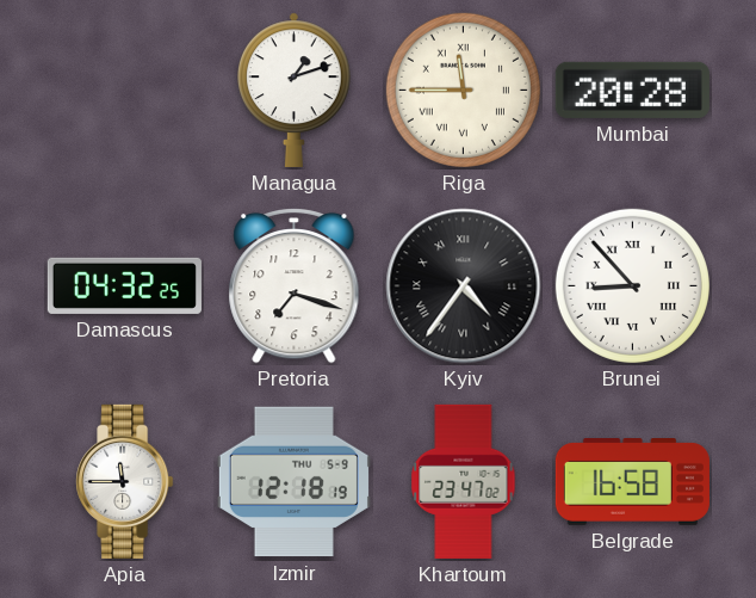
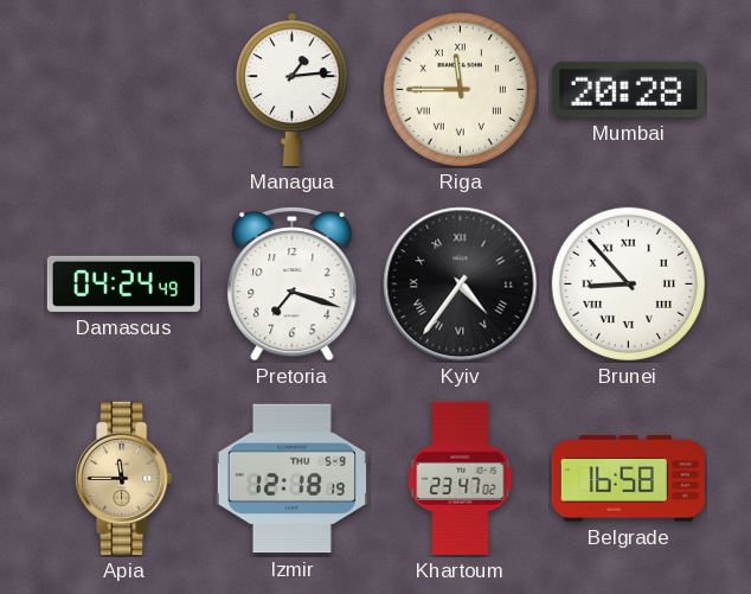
Managua: 1:12 -> 1:14 (293, 89)
Damascus: 04:32 -> 04:24 (123, 283)
Apia dial: white -> champagne (124, 478)
